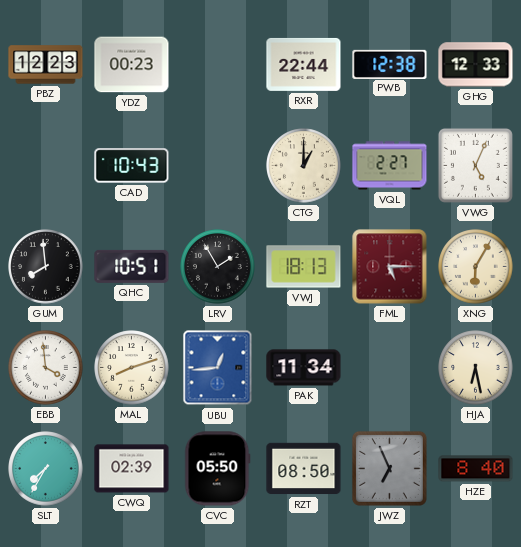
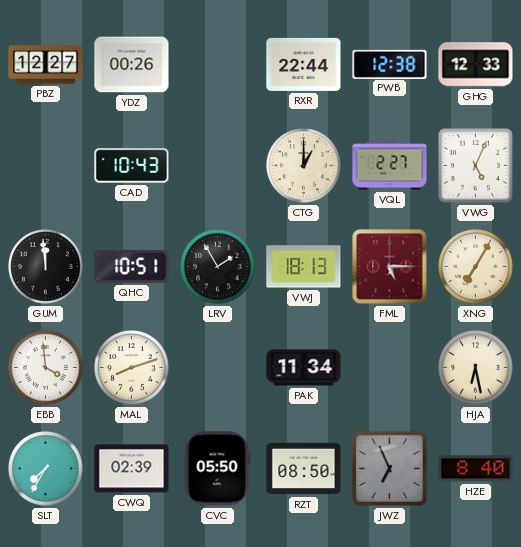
PBZ: 12:23 -> 12:27 (46, 65)
YDZ: 00:23 -> 00:26 (132, 65)
GUM: 7:59 -> 11:59 (46, 267)
XNG: 6:05 -> 7:05 (476, 267)
UBU: 12:44 -> none (218, 368)
